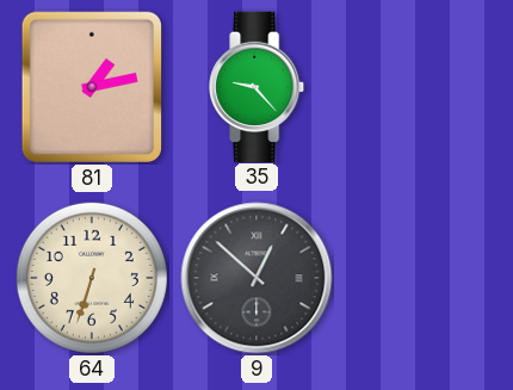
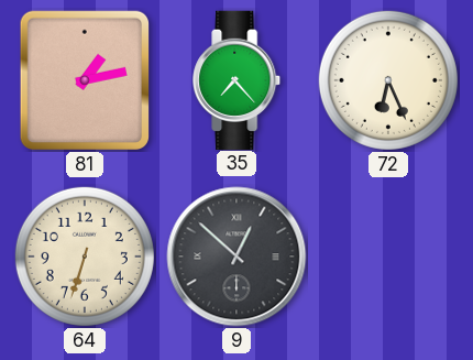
35: 9:23 -> 7:23 (238, 79)
72: none -> 6:26 (388, 80)
